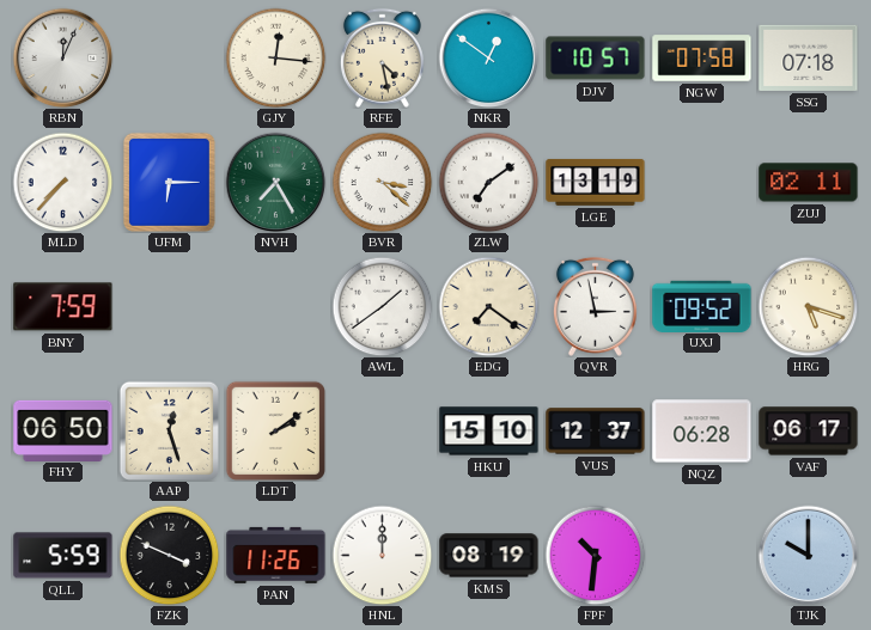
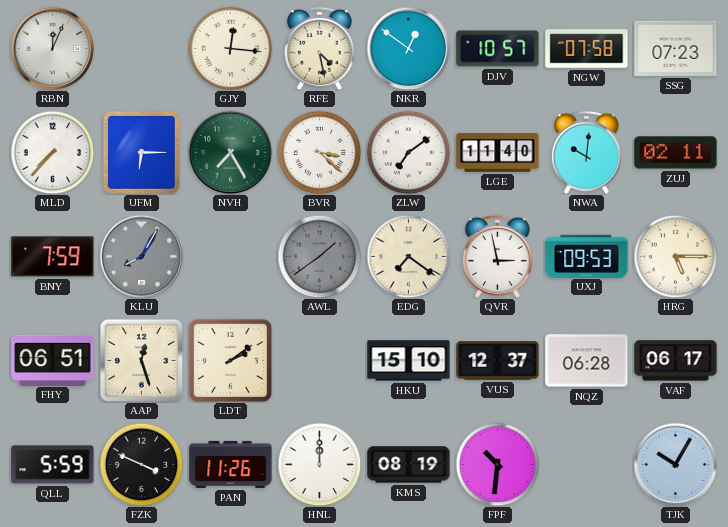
SSG: 07:18 -> 07:23 (676, 48)
LGE: 13:19 -> 11:40 (498, 152)
NWA: none -> 10:01 (586, 152)
KLU: none -> 8:05 (141, 256)
AWL dial: white -> grey (319, 256)
UXJ: 09:52 -> 09:53 (587, 256)
HRG: 5:18 -> 5:15 (675, 256)
FHY: 06:50 -> 06:51 (53, 360)
TJK: 10:00 -> 10:05 (675, 464)
